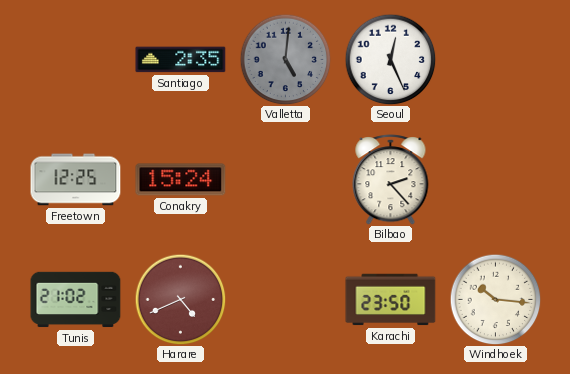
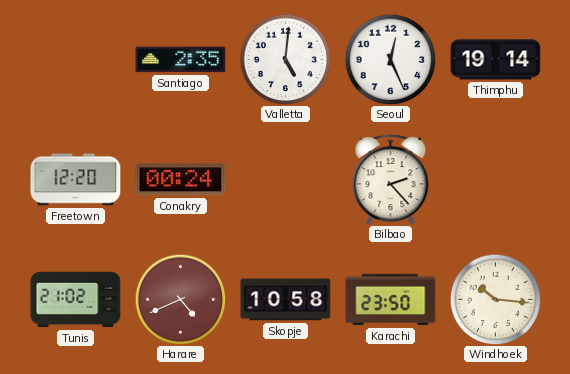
Valletta dial: grey -> white (285, 59)
Thimphu: none -> 19:14 (496, 60)
Freetown: 12:25 -> 12:20 (76, 180)
Conakry: 15:24 -> 00:24 (181, 180)
Skopje: none -> 10:58 (286, 300)
